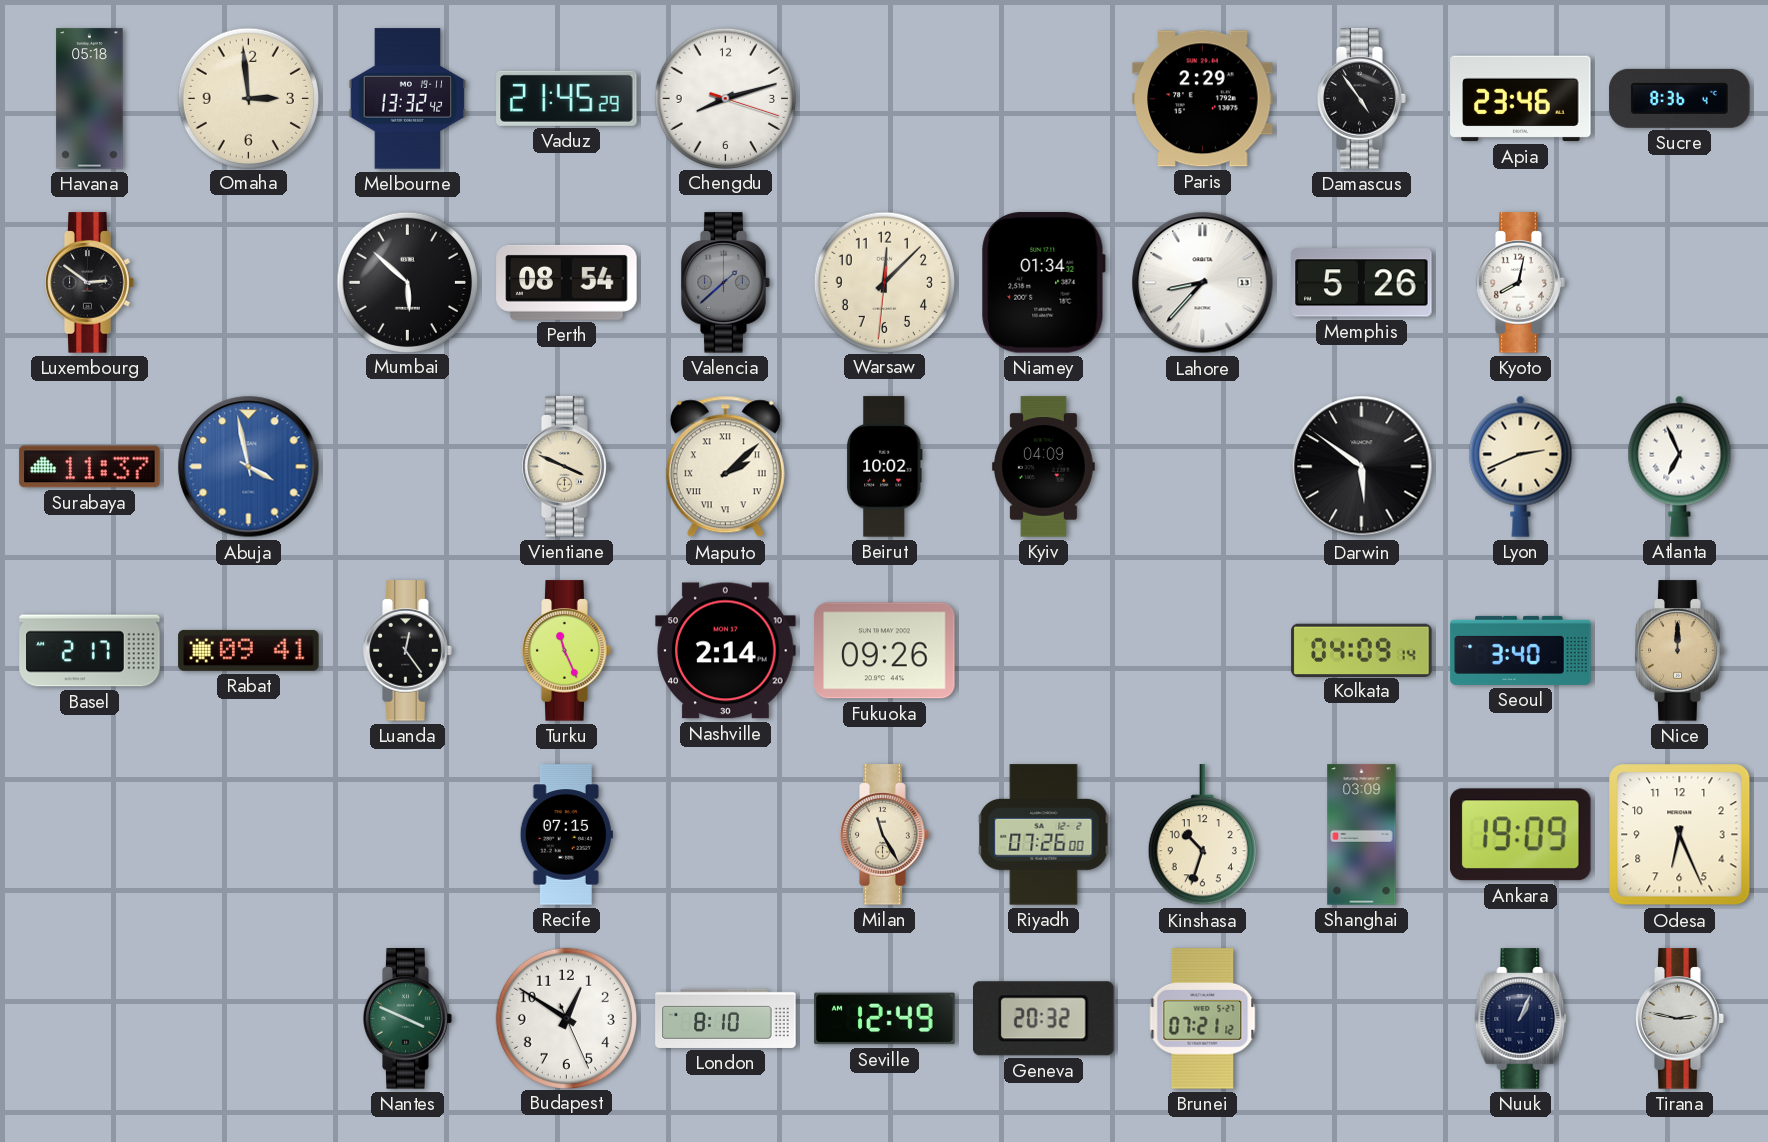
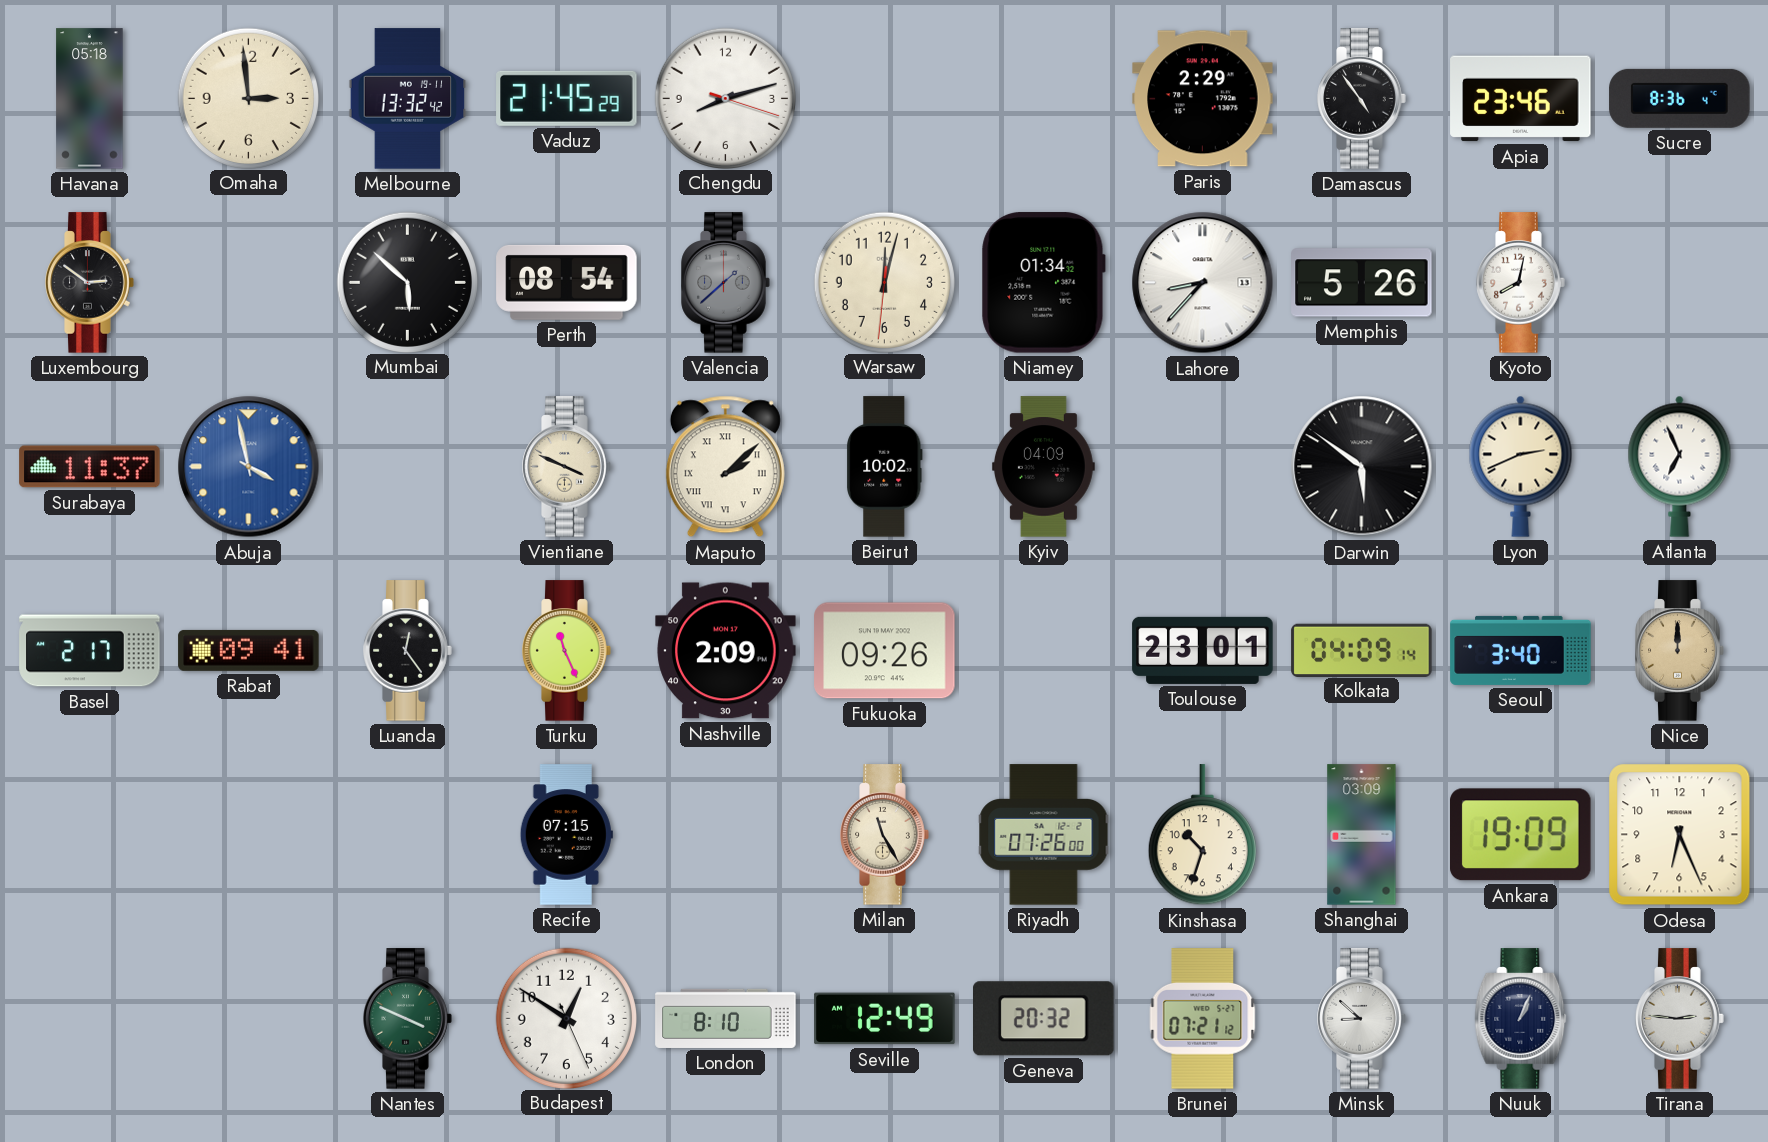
Warsaw: 12:07 -> 12:02 (884, 282)
Nashville: 2:14 -> 2:09 (726, 651)
Toulouse: none -> 23:01 (1203, 650)
Minsk: none -> 8:52 (1362, 1019)
Tirana: 2:47 -> 2:46 (1680, 1019)
